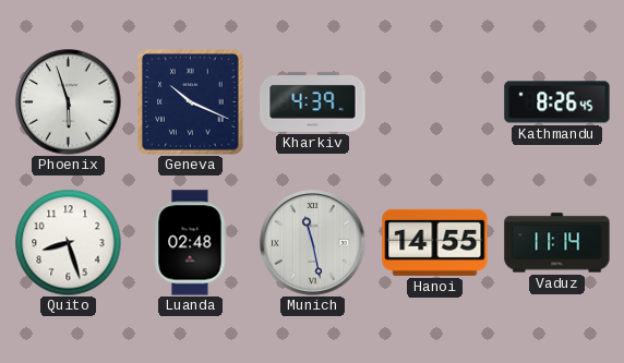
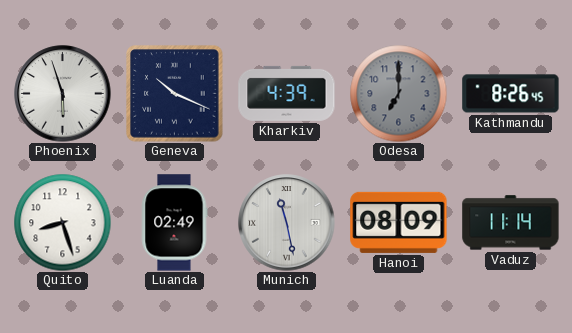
Odesa: none -> 7:00 (398, 93)
Luanda: 02:48 -> 02:49 (174, 223)
Hanoi: 14:55 -> 08:09 (399, 222)
